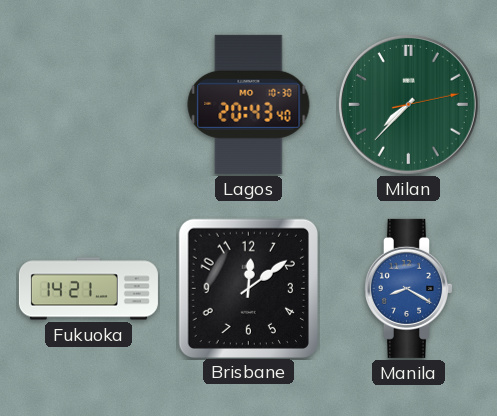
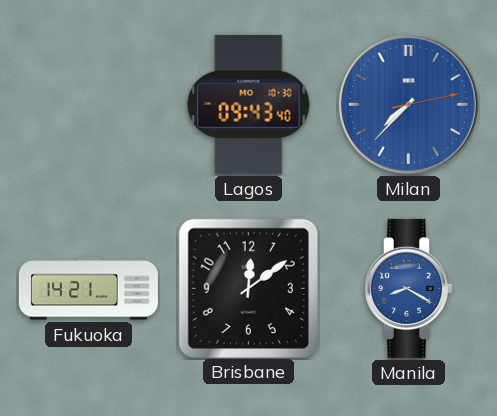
Lagos: 20:43 -> 09:43 (249, 104)
Milan dial: green -> blue (408, 104)
